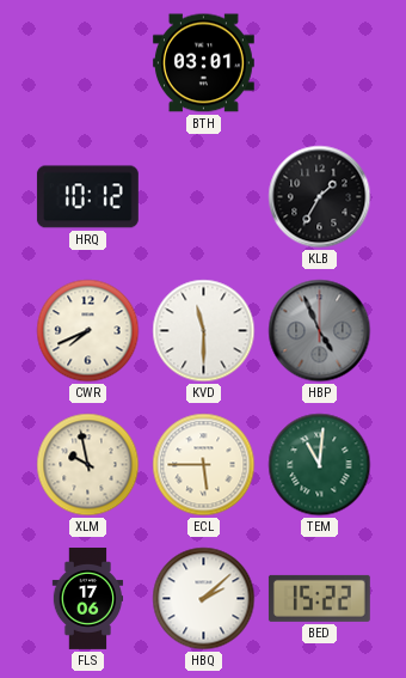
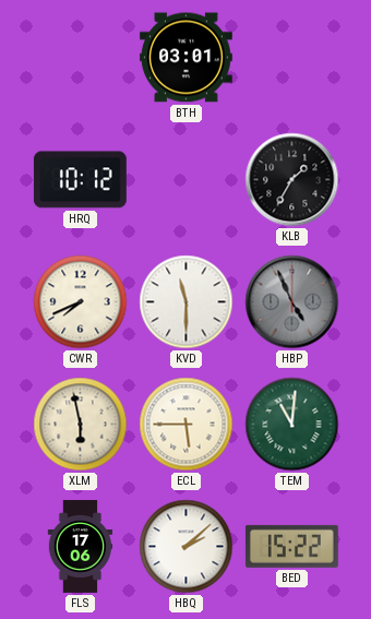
XLM: 9:58 -> 5:58 (81, 425)
